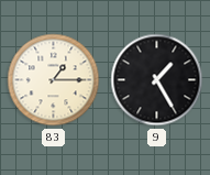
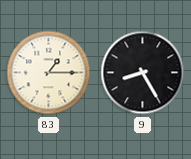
9: 1:25 -> 8:25 (143, 73)
